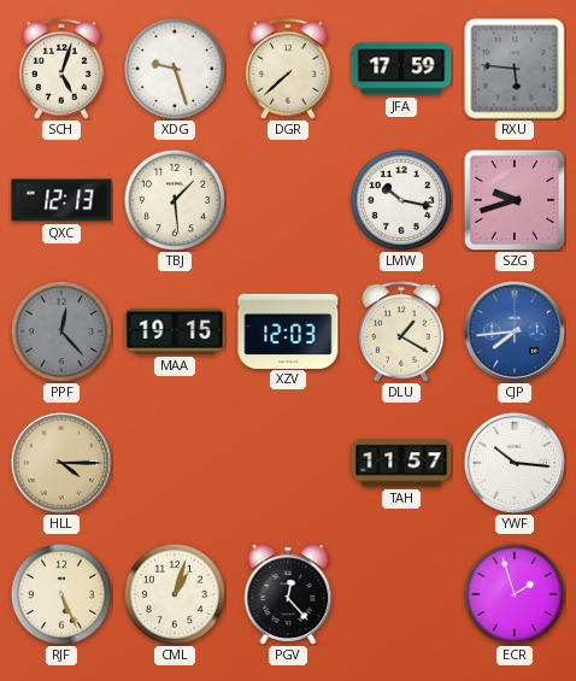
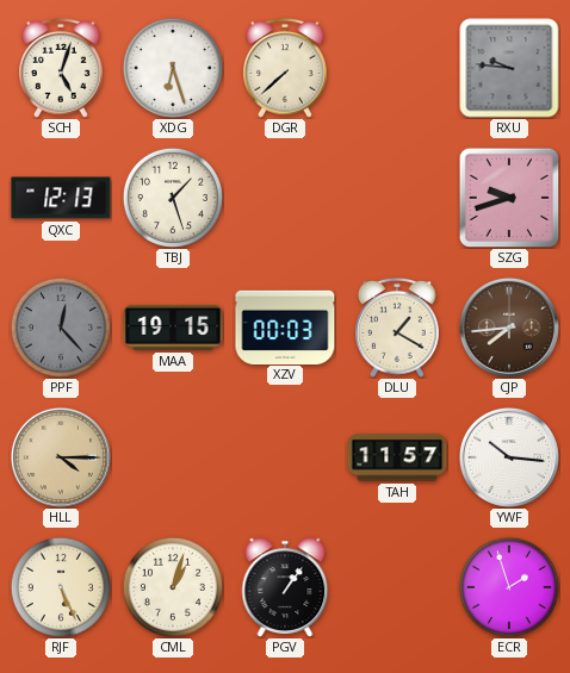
XDG: 9:27 -> 6:27 (173, 68)
JFA: 17:59 -> none (401, 69)
RXU: 5:46 -> 9:46 (509, 68)
TBJ: 1:29 -> 1:27 (173, 198)
LMW: 10:17 -> none (401, 200)
XZV: 12:03 -> 00:03 (285, 326)
CJP dial: blue -> brown (509, 328)
PGV: 12:23 -> 1:06 (285, 587)
